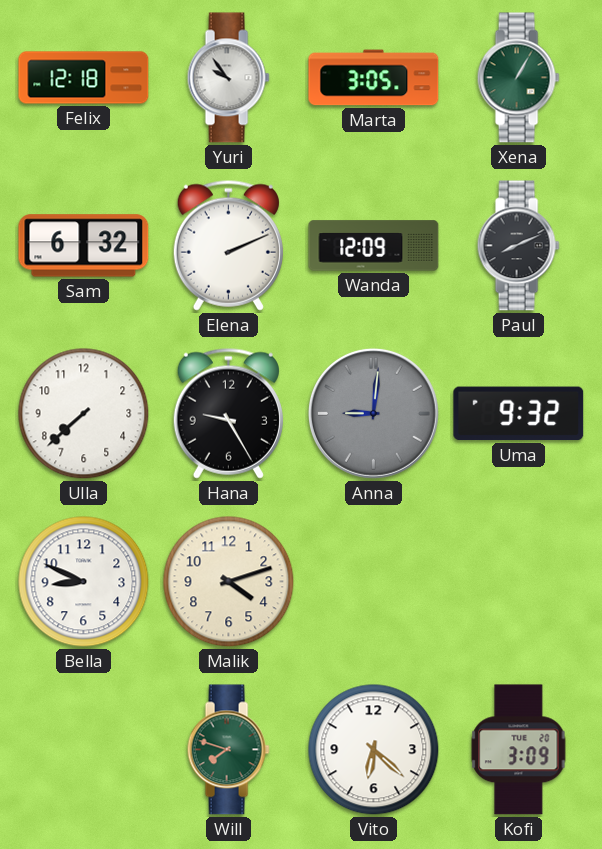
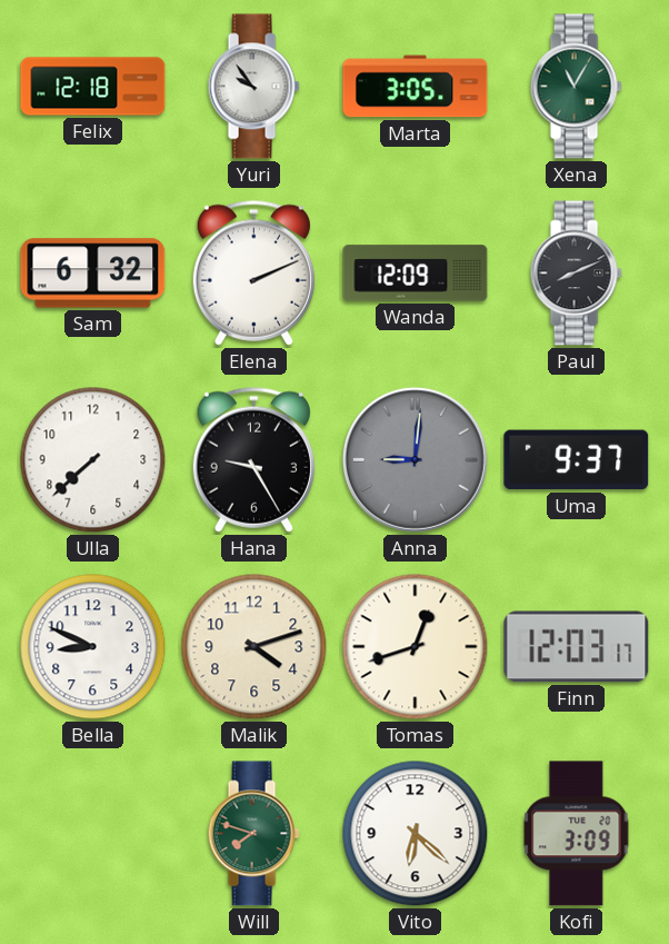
Xena: 1:05 -> 11:05 (576, 87)
Uma: 9:32 -> 9:37 (577, 460)
Tomas: none -> 12:42 (416, 647)
Finn: none -> 12:03 (577, 647)
